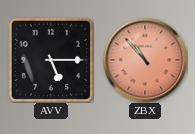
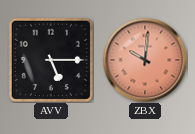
ZBX: 10:53 -> 10:01 (145, 60)
